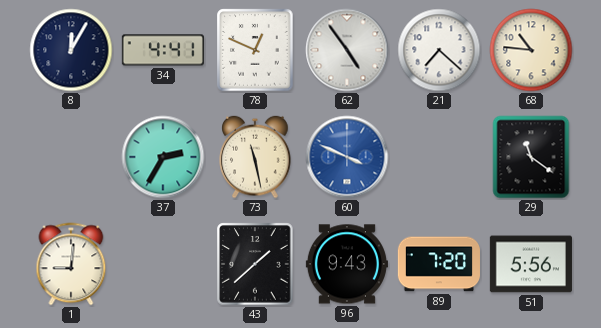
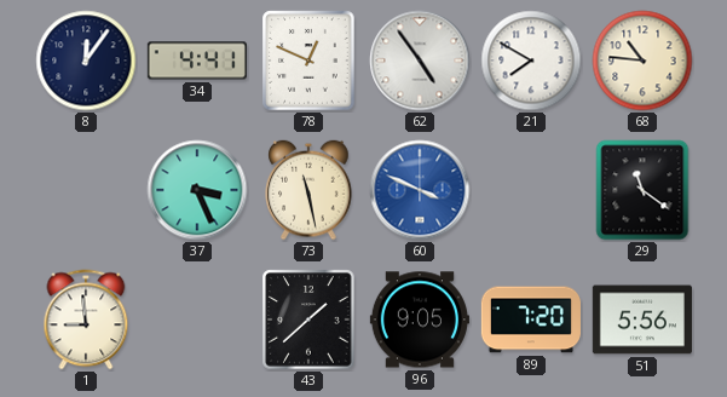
8: 12:05 -> 12:06 (86, 61)
21: 7:22 -> 7:50 (531, 61)
37: 2:35 -> 3:26 (197, 190)
1: 9:01 -> 8:59 (86, 320)
96: 9:43 -> 9:05 (420, 320)
